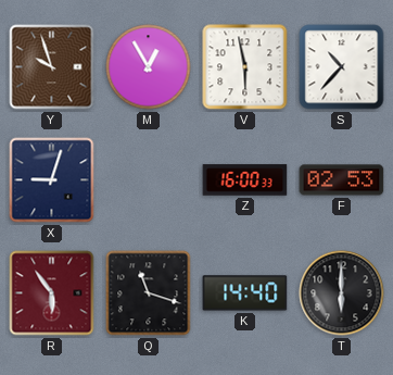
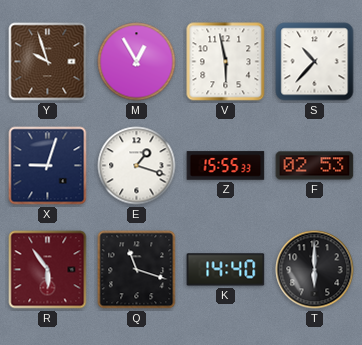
E: none -> 1:18 (137, 166)
Z: 16:00 -> 15:55 (226, 166)
